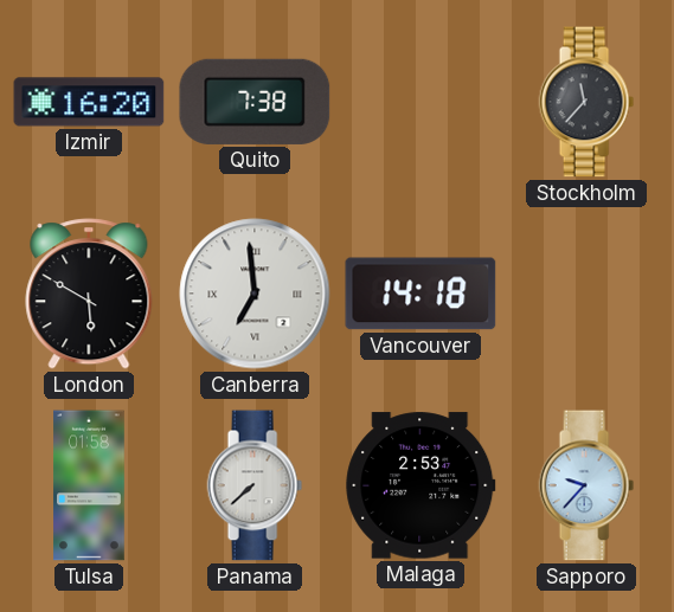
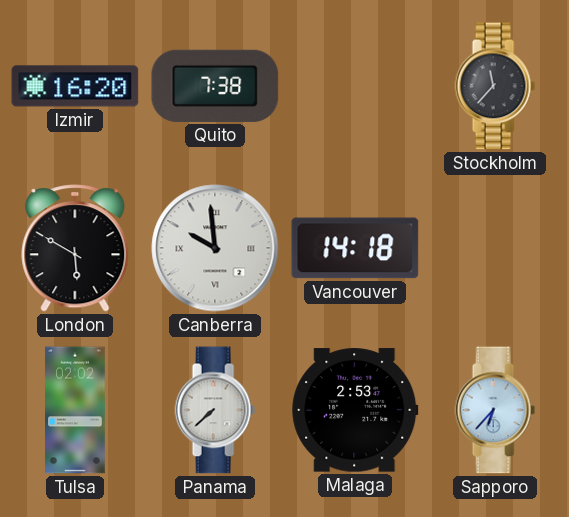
Canberra: 6:59 -> 9:59 (215, 248)
Tulsa: 01:58 -> 02:02 (75, 410)
Sapporo: 9:37 -> 6:37 (495, 410)
